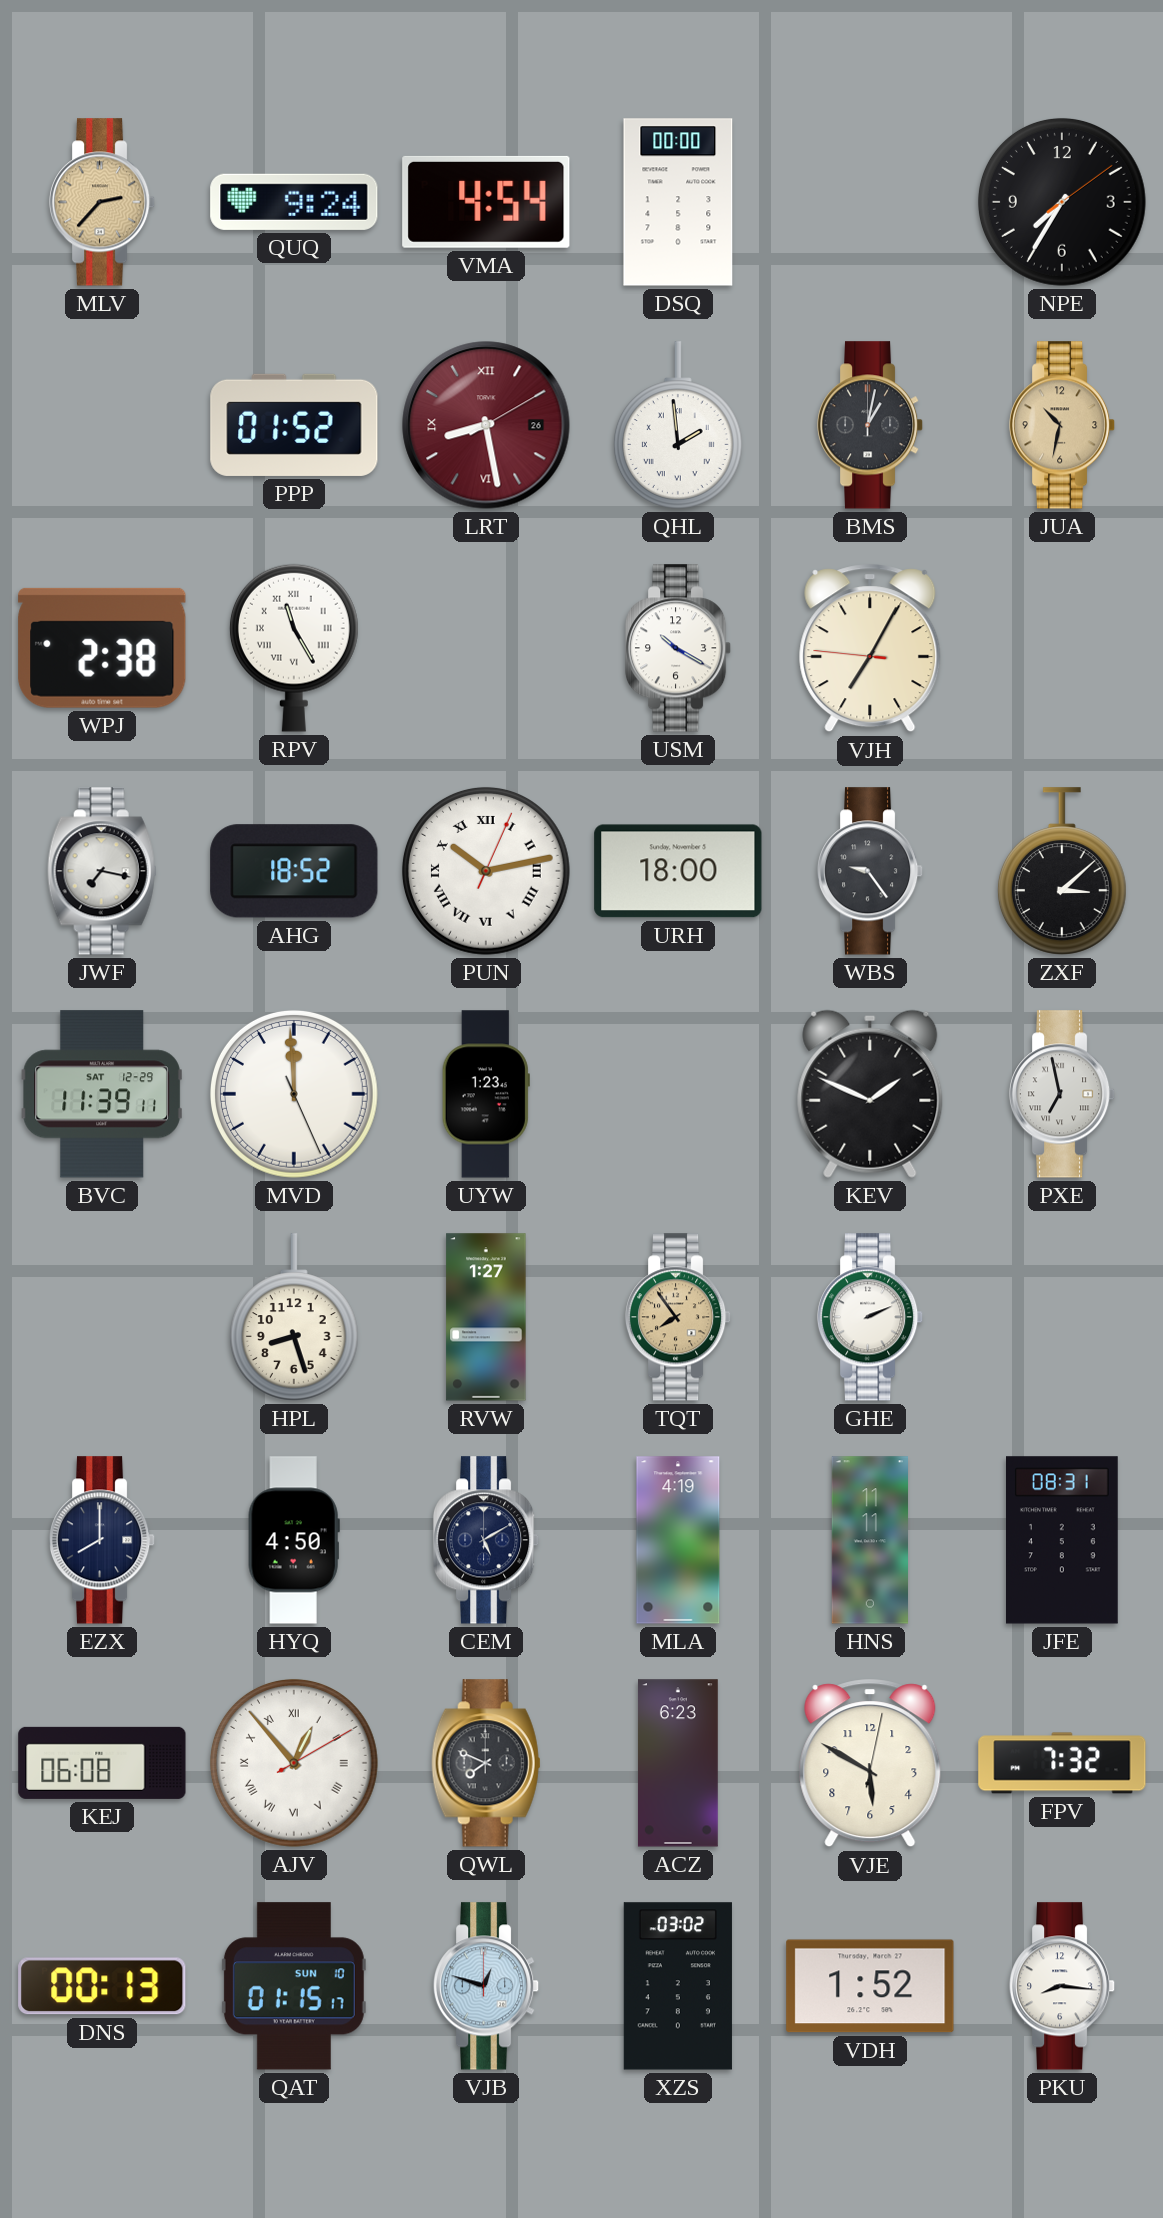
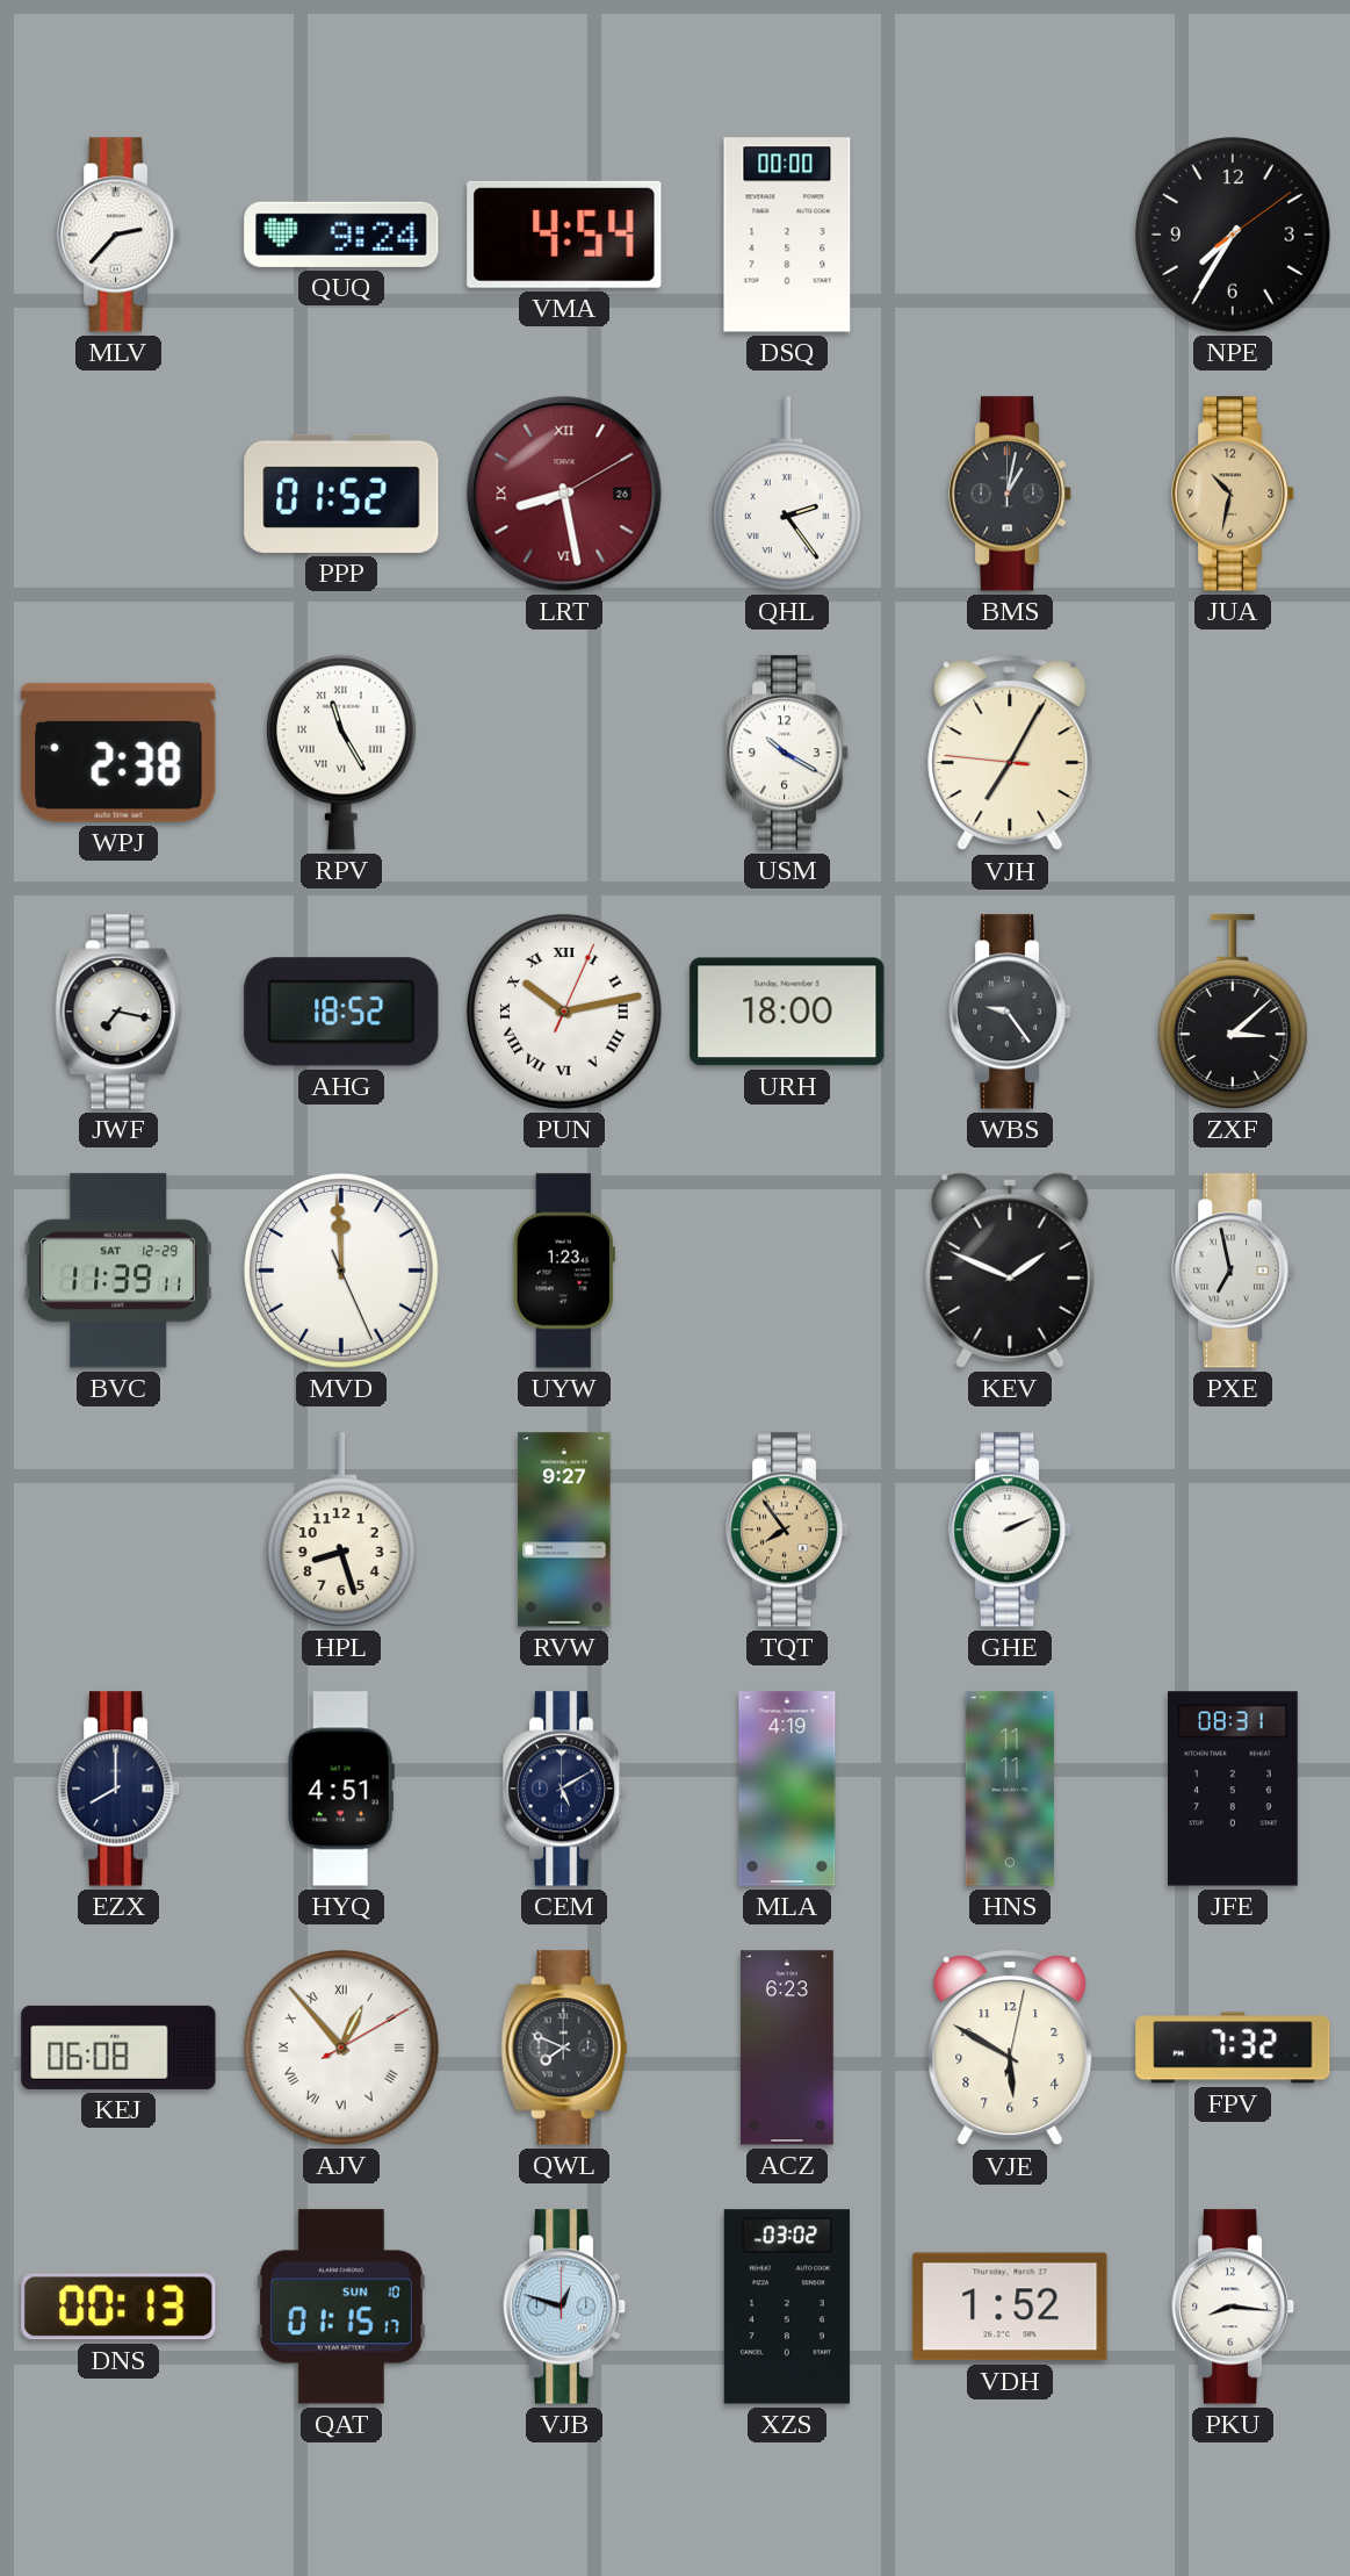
MLV dial: champagne -> white (118, 235)
QHL: 1:59 -> 2:24 (787, 494)
RVW: 1:27 -> 9:27 (564, 1530)
HYQ: 4:50 -> 4:51 (341, 1789)
